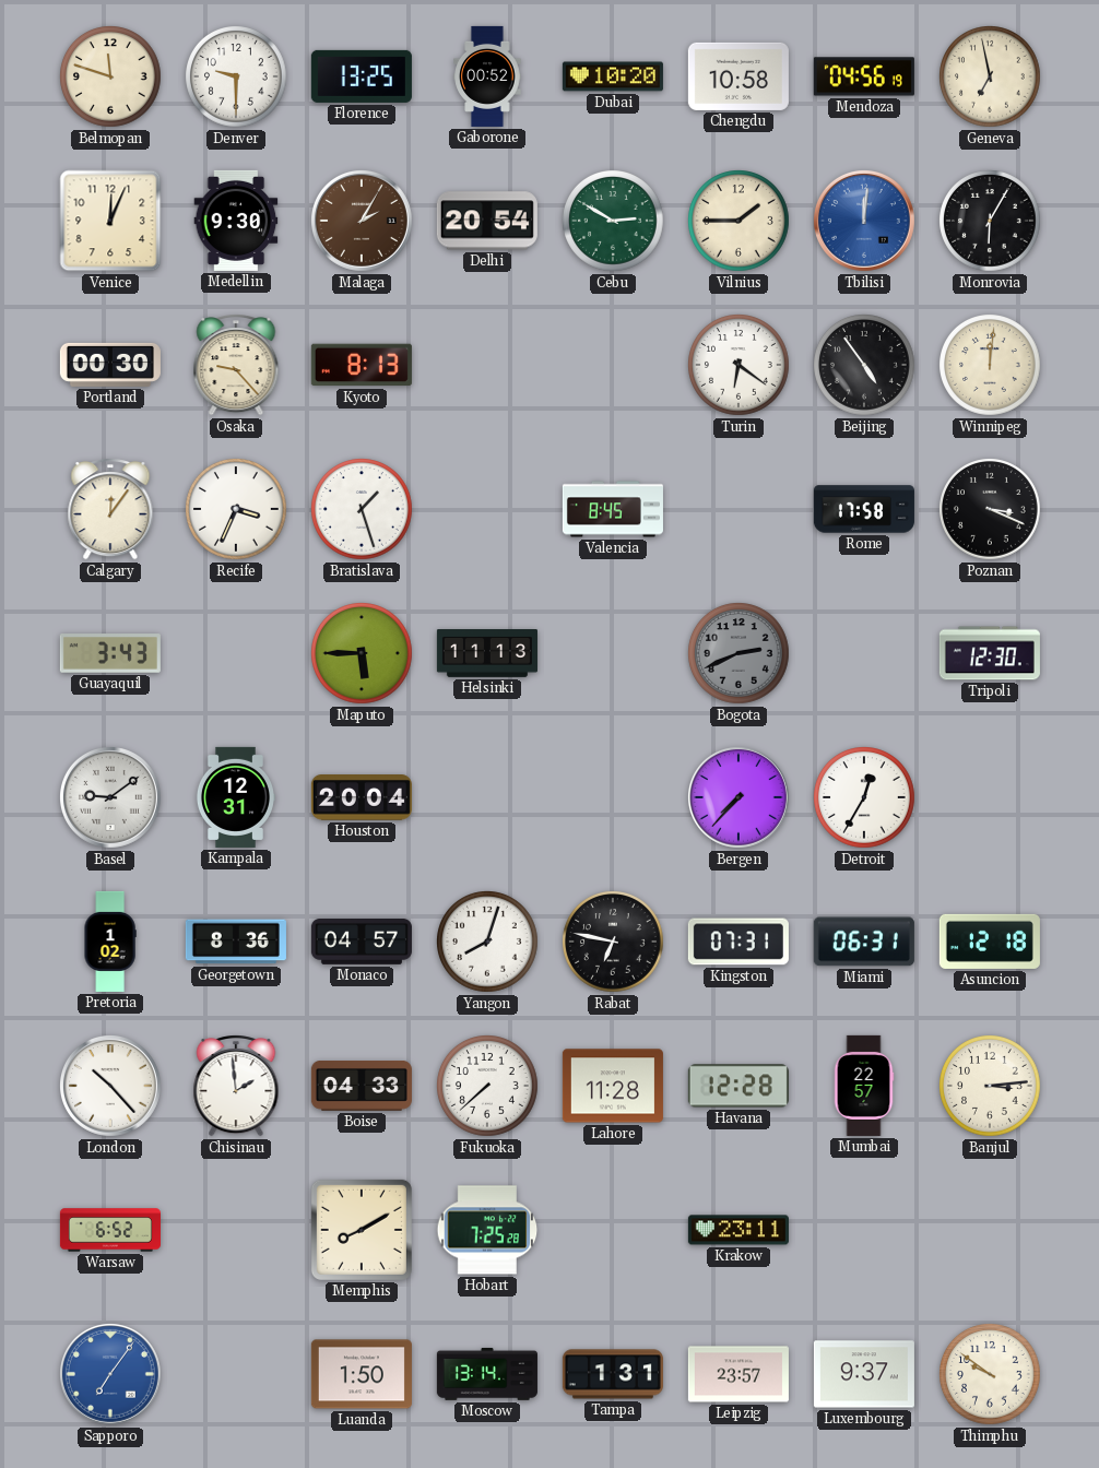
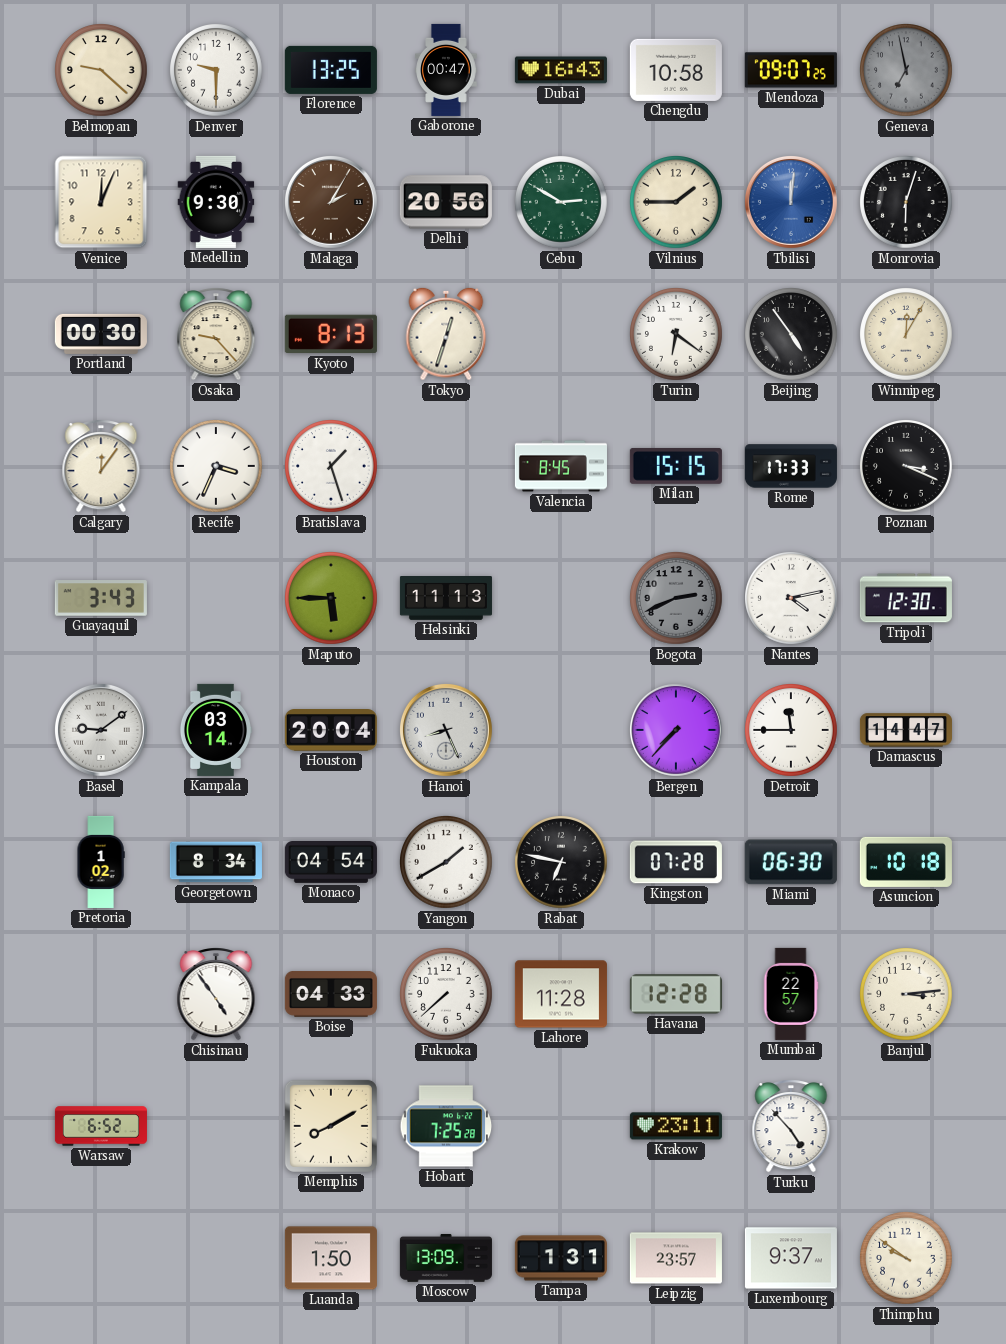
Belmopan: 11:48 -> 9:22 (102, 71)
Gaborone: 00:52 -> 00:47 (446, 70)
Dubai: 10:20 -> 16:43 (561, 70)
Mendoza: 04:56 -> 09:07 (791, 70)
Geneva dial: cream -> grey (907, 71)
Delhi: 20:54 -> 20:56 (446, 202)
Monrovia: 6:05 -> 6:03 (907, 203)
Tokyo: none -> 12:33 (446, 334)
Winnipeg: 12:01 -> 12:05 (907, 335)
Milan: none -> 15:15 (676, 466)
Rome: 17:58 -> 17:33 (791, 466)
Nantes: none -> 4:13 (792, 599)
Kampala: 12:31 -> 03:14 (215, 730)
Hanoi: none -> 8:26 (446, 730)
Detroit: 12:35 -> 11:45 (792, 731)
Damascus: none -> 14:47 (906, 730)
Georgetown: 8:36 -> 8:34 (216, 862)
Monaco: 04:57 -> 04:54 (331, 863)
Yangon: 8:03 -> 1:40 (447, 863)
Kingston: 07:31 -> 07:28 (676, 862)
Miami: 06:31 -> 06:30 (791, 862)
Asuncion: 12:18 -> 10:18 (906, 862)
London: 10:23 -> none (110, 1086)
Chisinau: 1:59 -> 4:54 (216, 995)
Turku: none -> 4:53 (791, 1127)
Sapporo: 7:06 -> none (110, 1374)
Moscow: 13:14 -> 13:09 (446, 1258)
